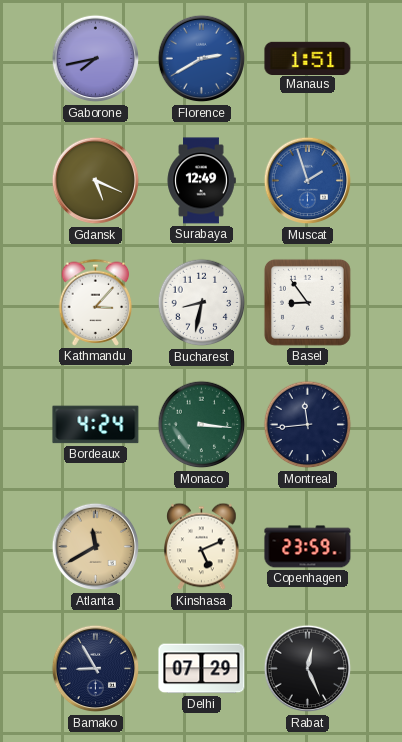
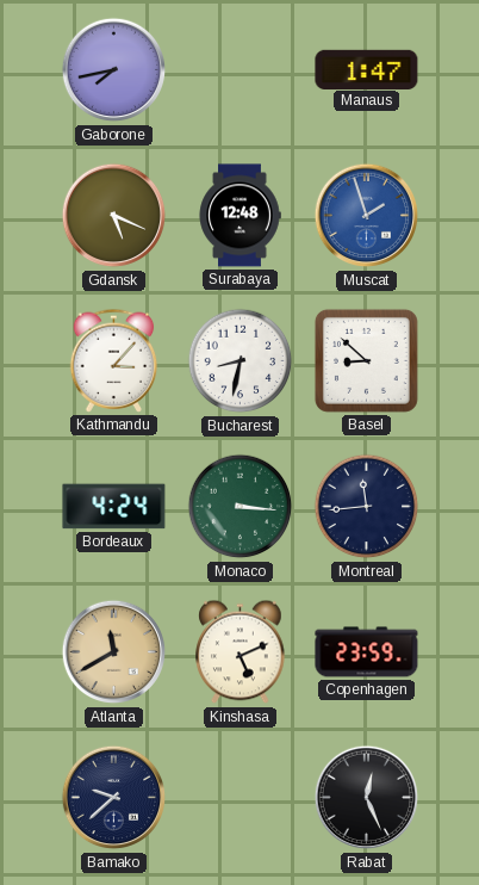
Florence: 2:40 -> none (202, 59)
Manaus: 1:51 -> 1:47 (367, 69)
Surabaya: 12:49 -> 12:48 (240, 216)
Basel: 8:54 -> 8:52 (366, 360)
Bamako: 8:55 -> 9:38 (114, 798)
Delhi: 07:29 -> none (202, 669)
